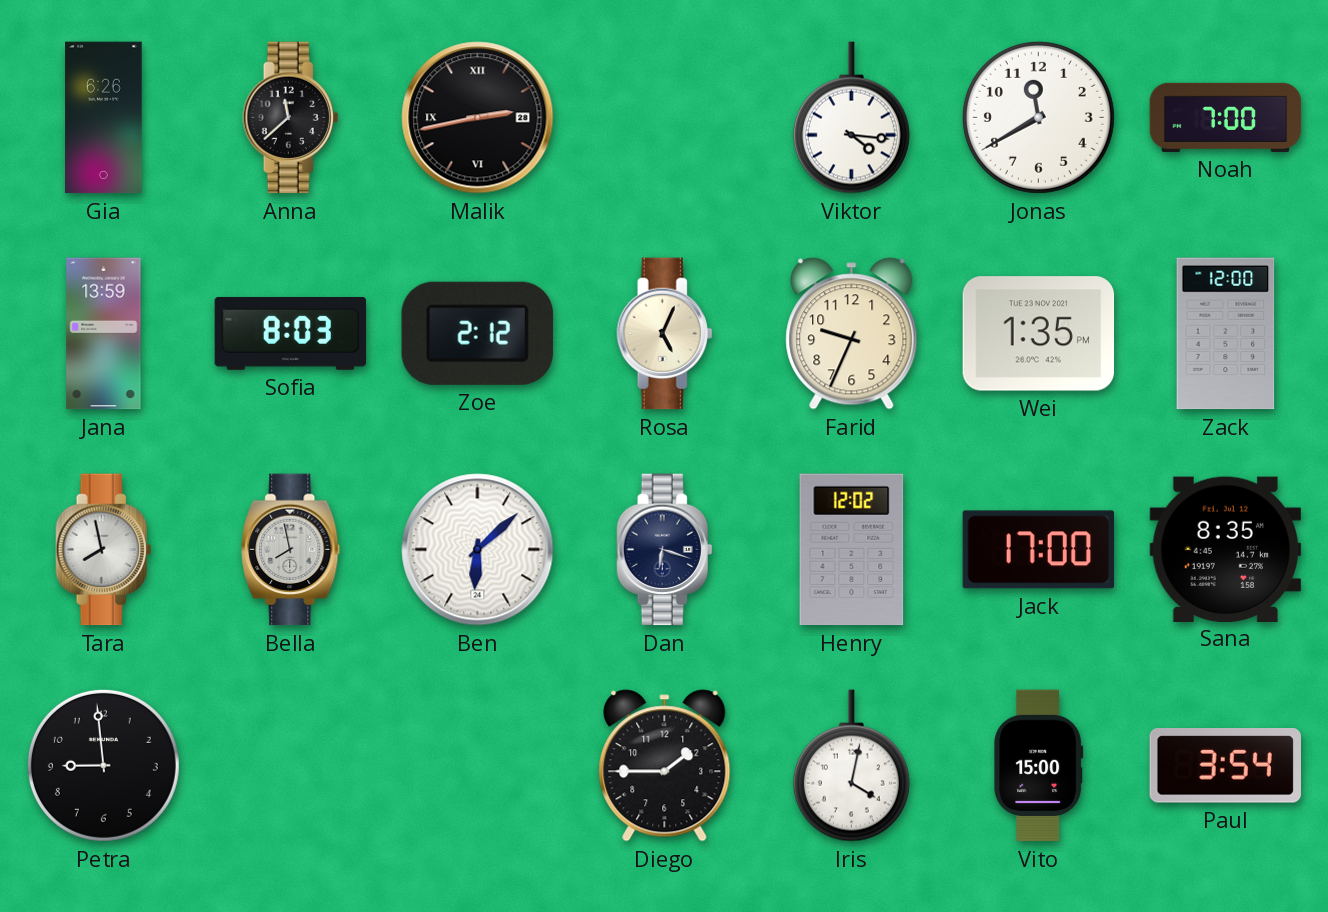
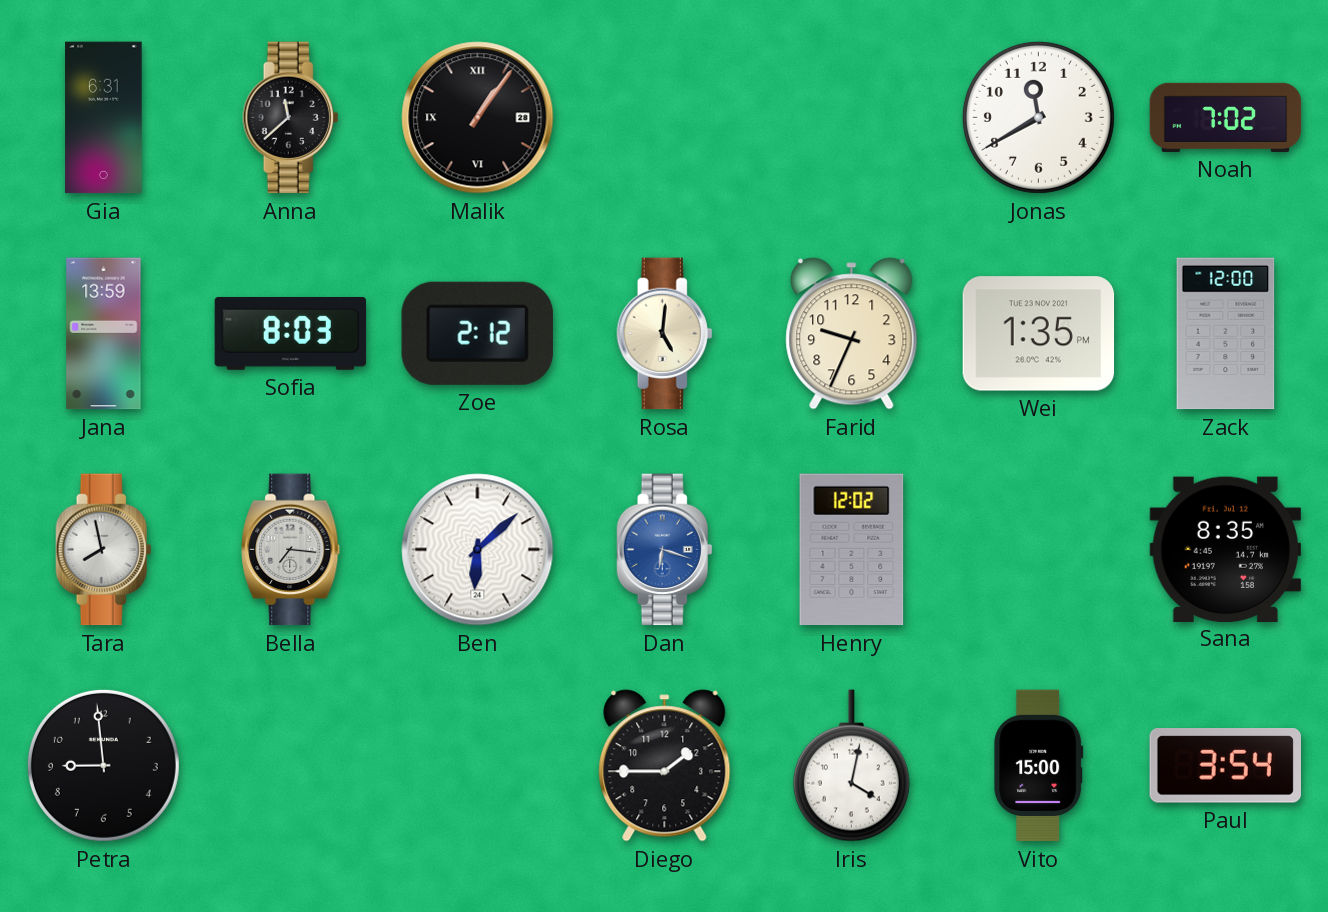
Gia: 6:26 -> 6:31 (104, 118)
Malik: 2:43 -> 1:06 (478, 118)
Viktor: 4:16 -> none (851, 118)
Noah: 7:00 -> 7:02 (1226, 117)
Rosa: 5:04 -> 5:01 (665, 334)
Bella: 7:58 -> 7:16 (291, 550)
Dan dial: navy -> blue (665, 550)
Jack: 17:00 -> none (1039, 550)
